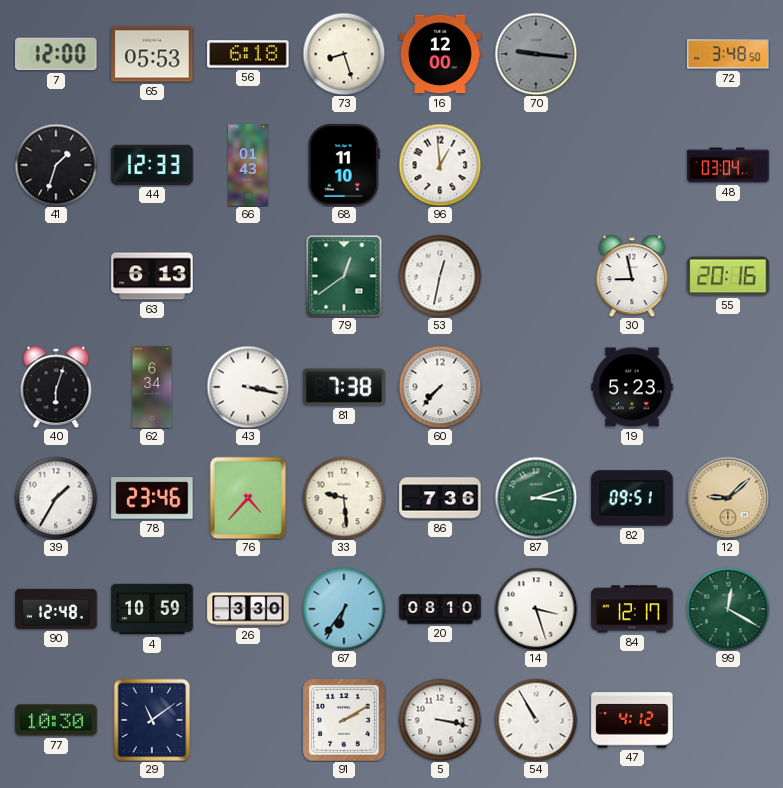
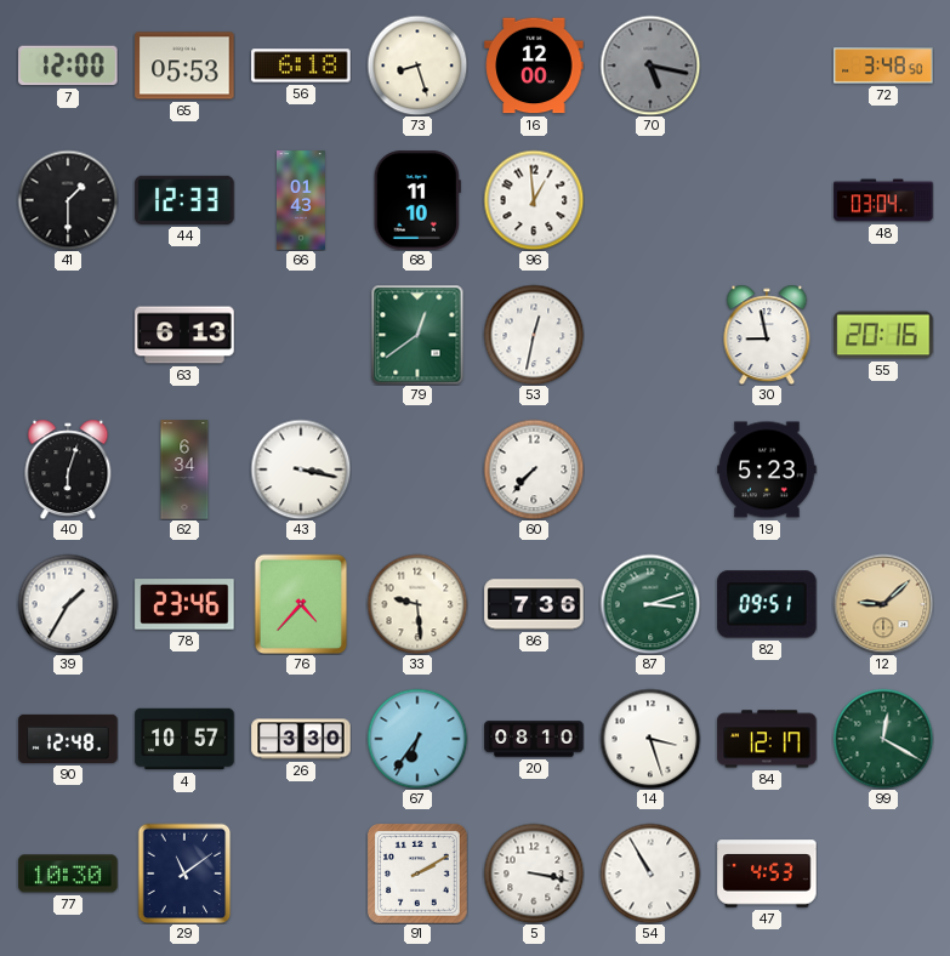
70: 9:16 -> 5:17 (650, 66)
41: 1:33 -> 1:30 (68, 200)
81: 7:38 -> none (344, 387)
4: 10:59 -> 10:57 (184, 739)
47: 4:12 -> 4:53 (767, 874)
